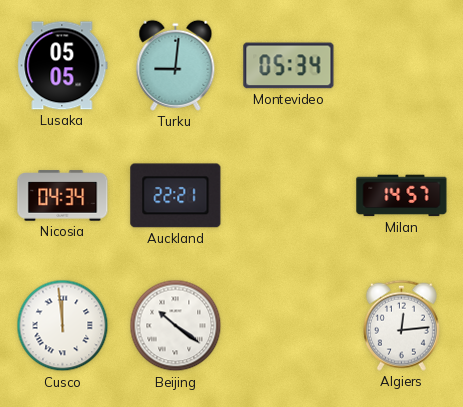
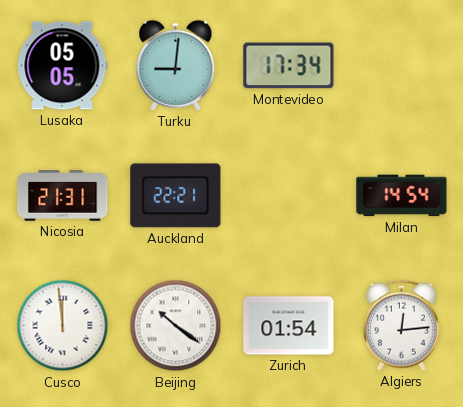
Montevideo: 05:34 -> 17:34 (289, 66)
Nicosia: 04:34 -> 21:31 (63, 196)
Milan: 14:57 -> 14:54 (402, 196)
Zurich: none -> 01:54 (289, 326)
